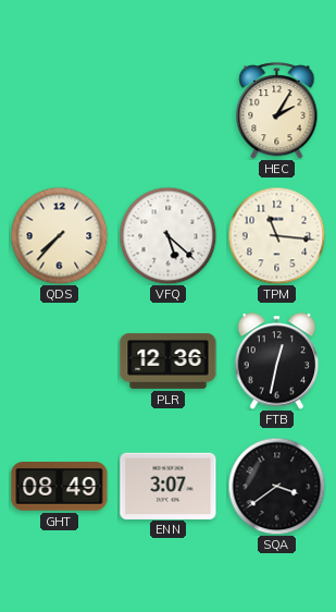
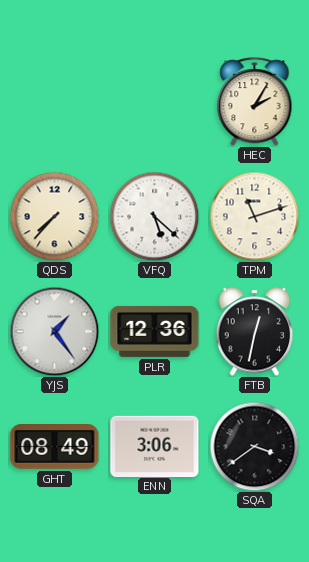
TPM: 11:16 -> 11:12 (254, 216)
YJS: none -> 1:24 (54, 331)
ENN: 3:07 -> 3:06 (155, 446)
